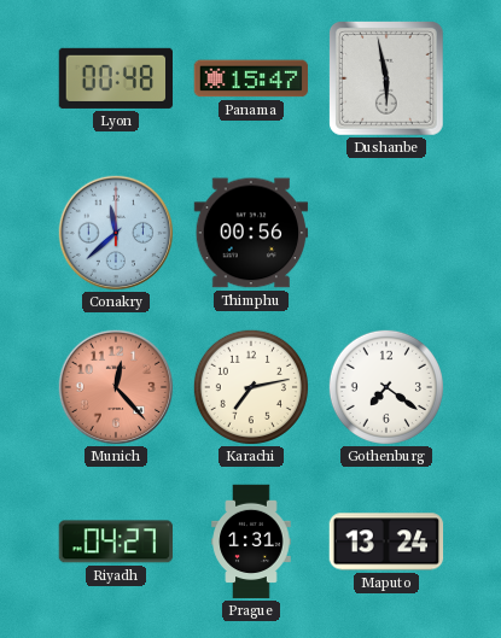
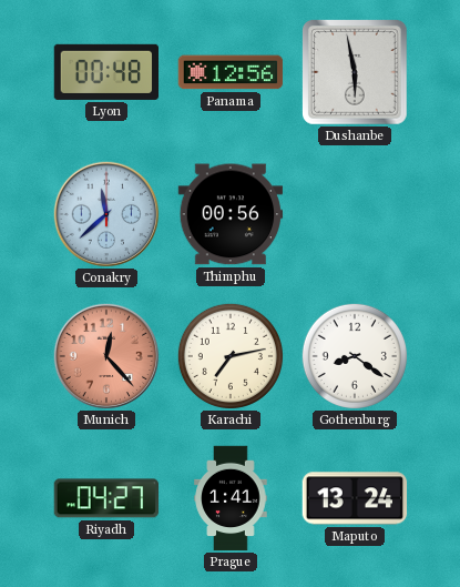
Panama: 15:47 -> 12:56 (231, 72)
Gothenburg: 7:21 -> 8:21 (355, 356)
Prague: 1:31 -> 1:41 (231, 498)
